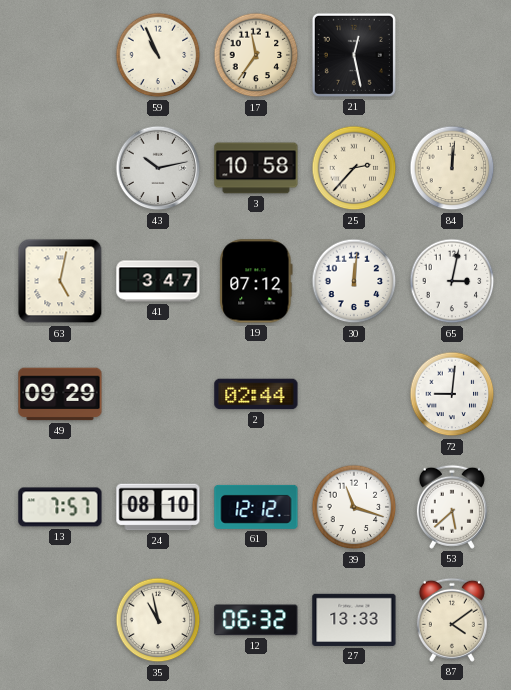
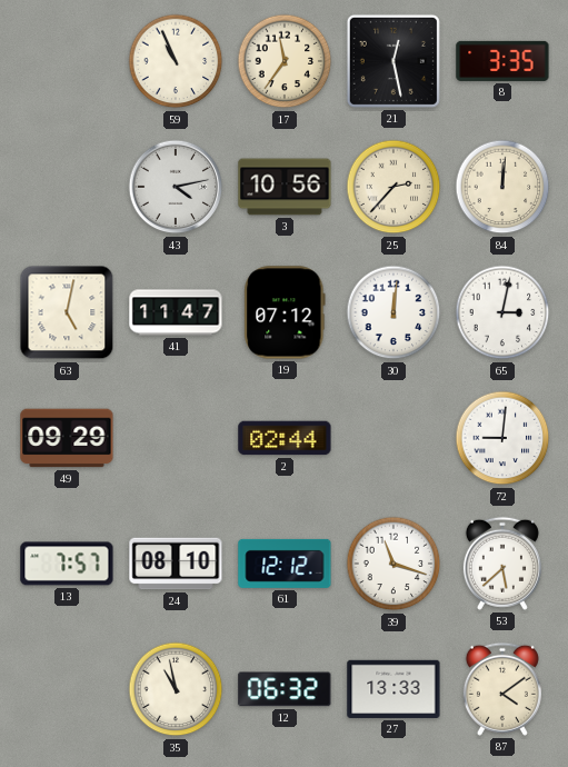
8: none -> 3:35 (502, 61)
43: 10:13 -> 4:13 (176, 187)
3: 10:58 -> 10:56 (285, 187)
41: 3:47 -> 11:47 (176, 312)
